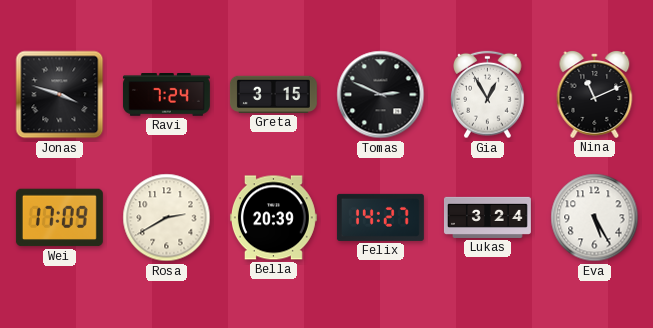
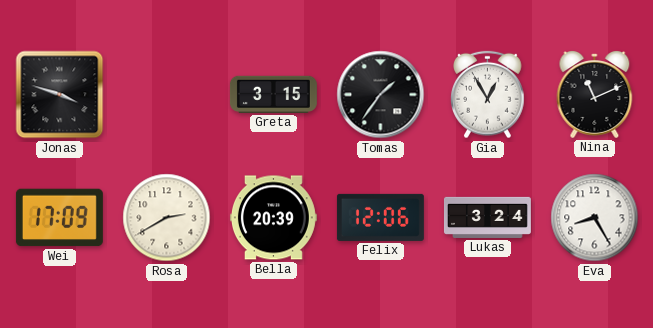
Ravi: 7:24 -> none (166, 95)
Tomas: 2:49 -> 1:36 (381, 95)
Felix: 14:27 -> 12:06 (380, 217)
Eva: 5:25 -> 8:25 (595, 218)
